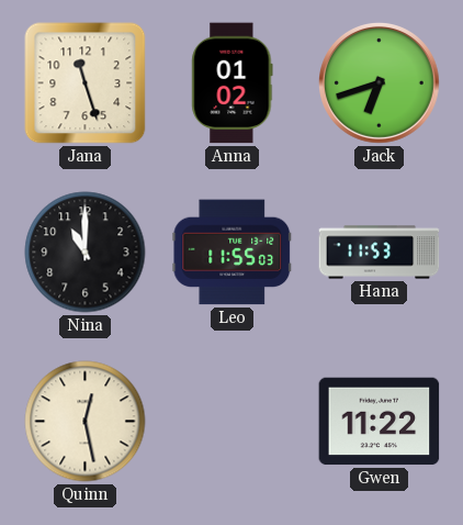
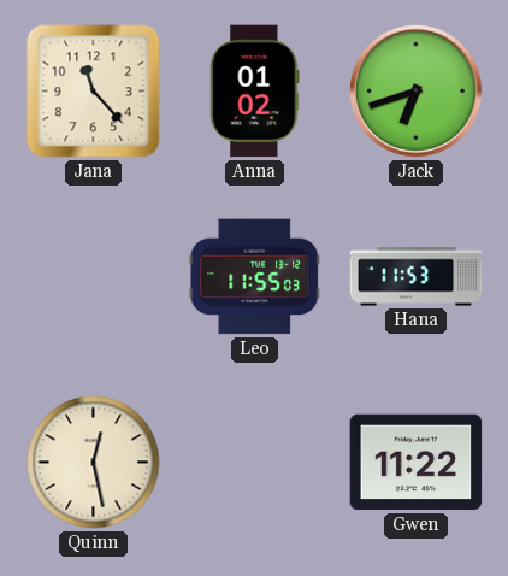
Jana: 11:27 -> 11:23 (94, 92)
Nina: 11:00 -> none (86, 253)
